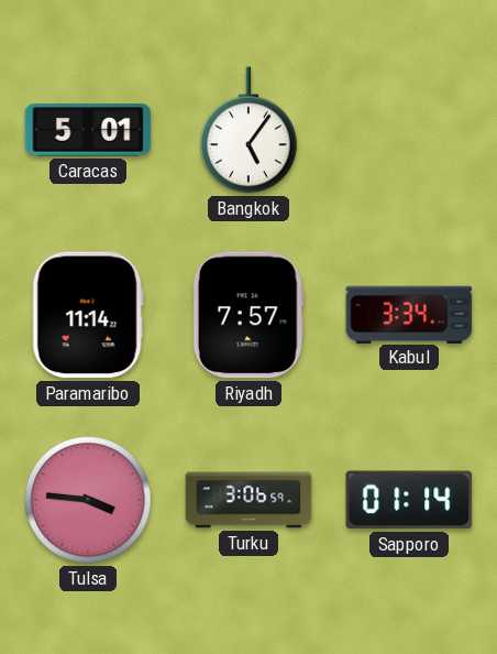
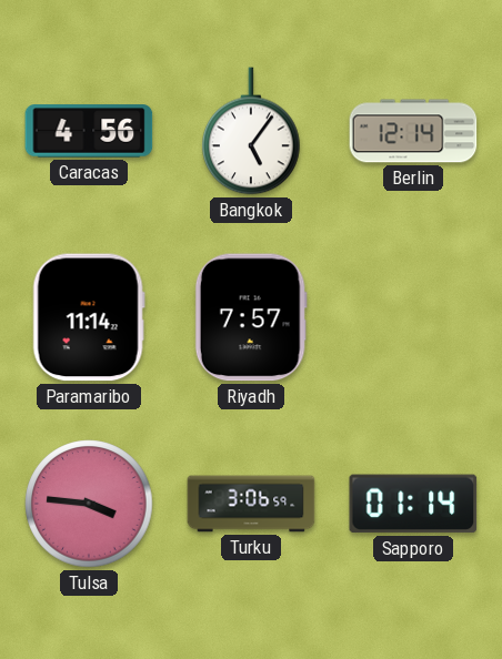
Caracas: 5:01 -> 4:56 (89, 131)
Berlin: none -> 12:14 (413, 131)
Kabul: 3:34 -> none (409, 314)
